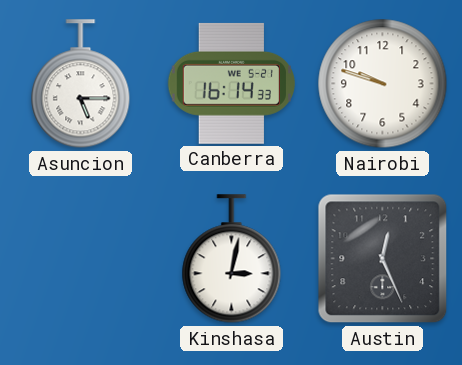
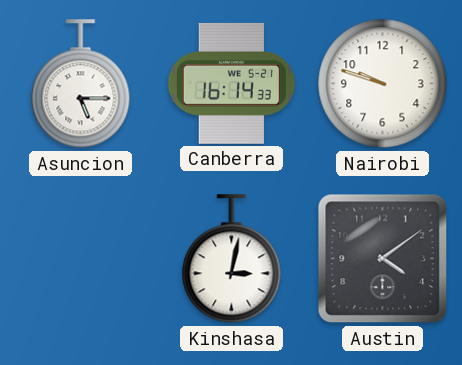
Austin: 12:26 -> 4:09 (383, 259)
